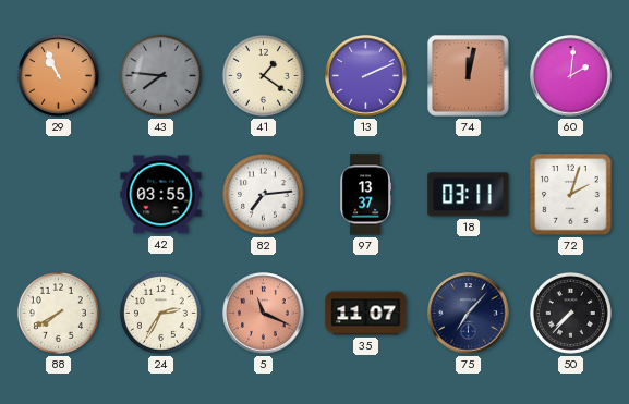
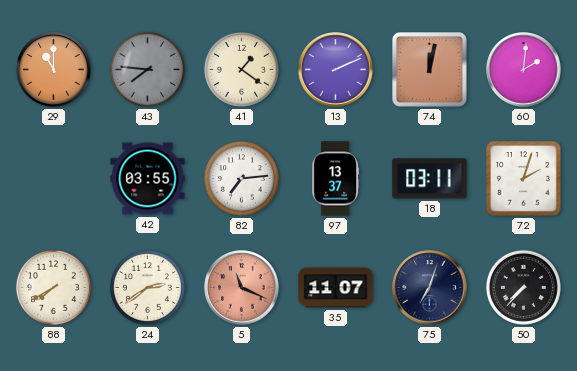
29: 10:56 -> 11:00 (54, 70)
24: 2:35 -> 2:39 (147, 287)
75: 7:07 -> 7:03 (430, 288)
